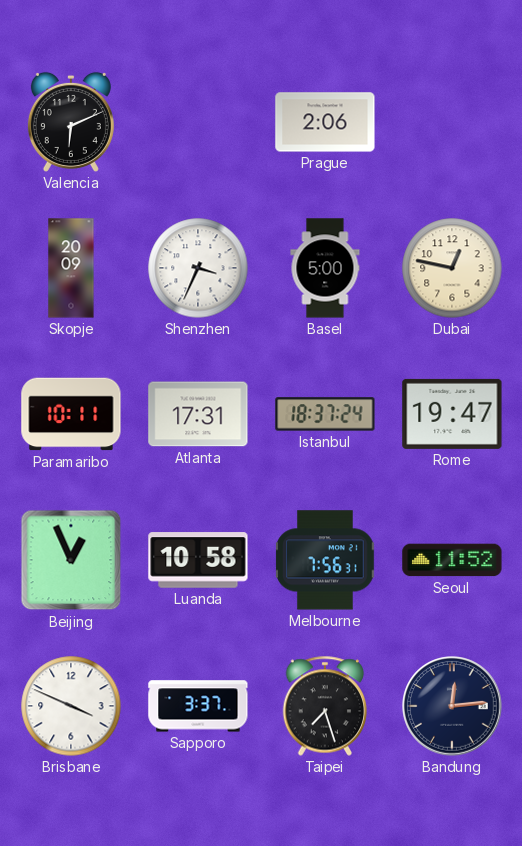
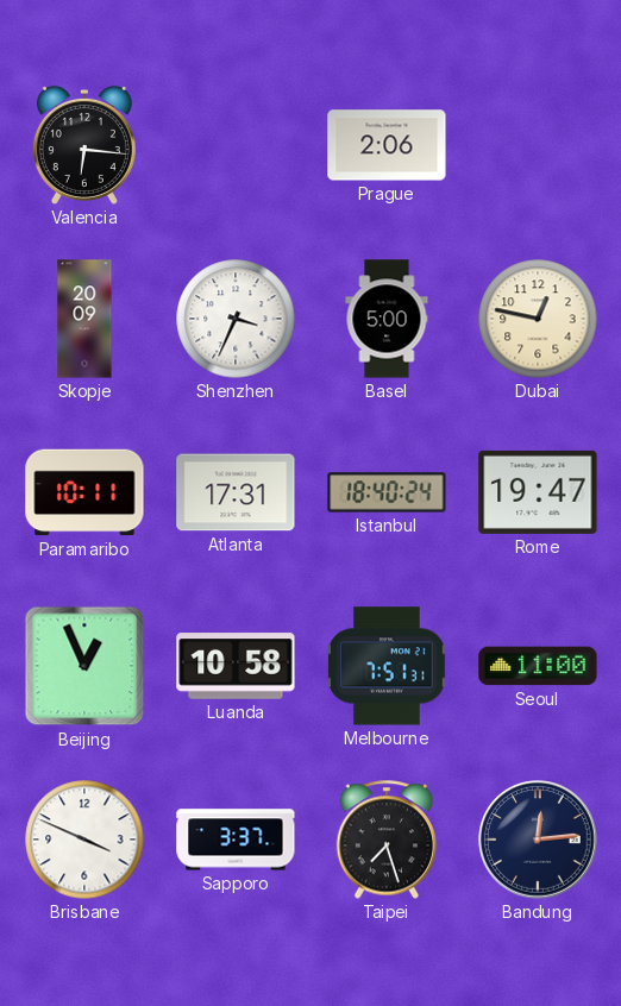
Valencia: 6:11 -> 6:16 (84, 145)
Istanbul: 18:37 -> 18:40 (387, 492)
Melbourne: 7:56 -> 7:51 (387, 666)
Seoul: 11:52 -> 11:00 (538, 666)
